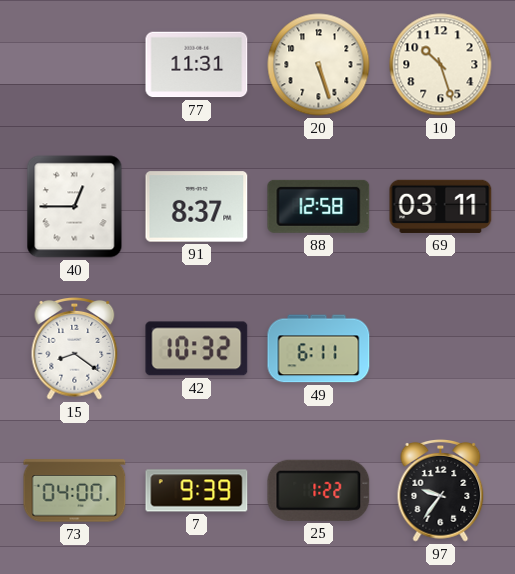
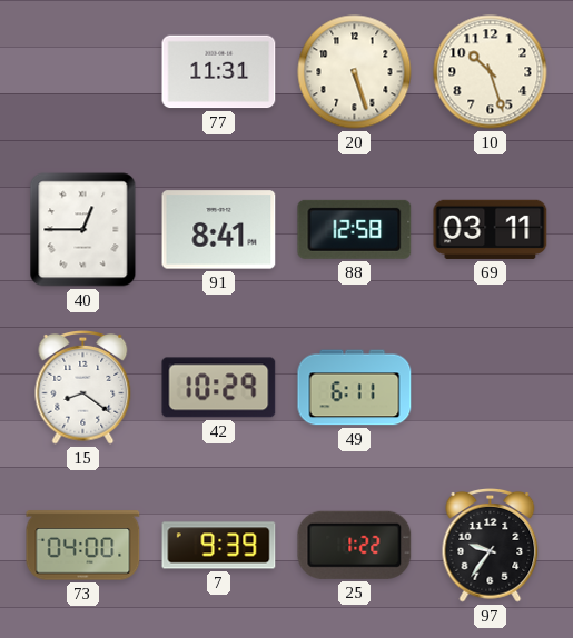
91: 8:37 -> 8:41 (219, 230)
42: 10:32 -> 10:29 (219, 388)
